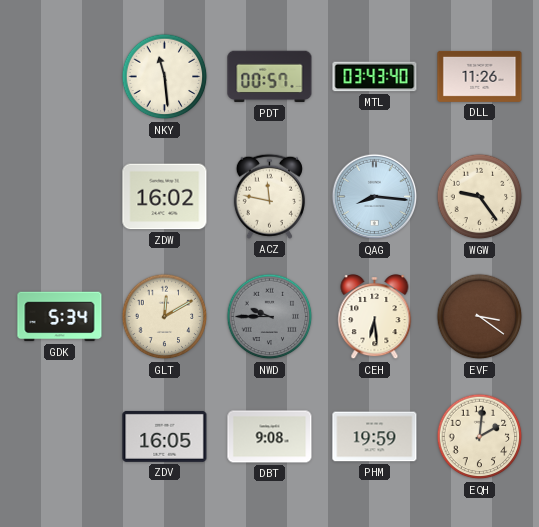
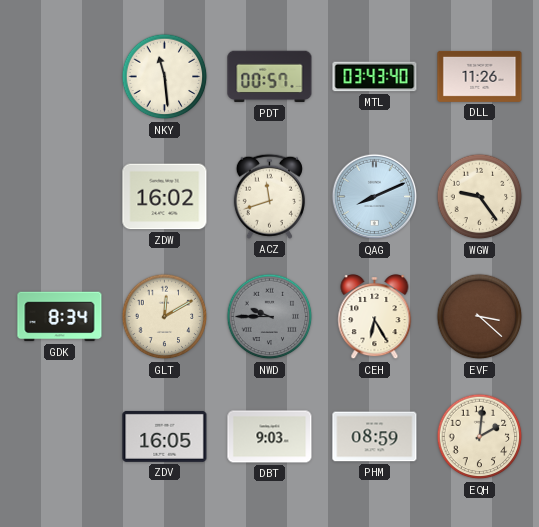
ACZ: 11:47 -> 11:42 (269, 196)
QAG: 8:16 -> 8:11 (375, 197)
GDK: 5:34 -> 8:34 (60, 317)
CEH: 6:29 -> 6:25 (375, 318)
EVF: 3:21 -> 3:22 (480, 317)
DBT: 9:08 -> 9:03 (270, 437)
PHM: 19:59 -> 08:59 (375, 437)
